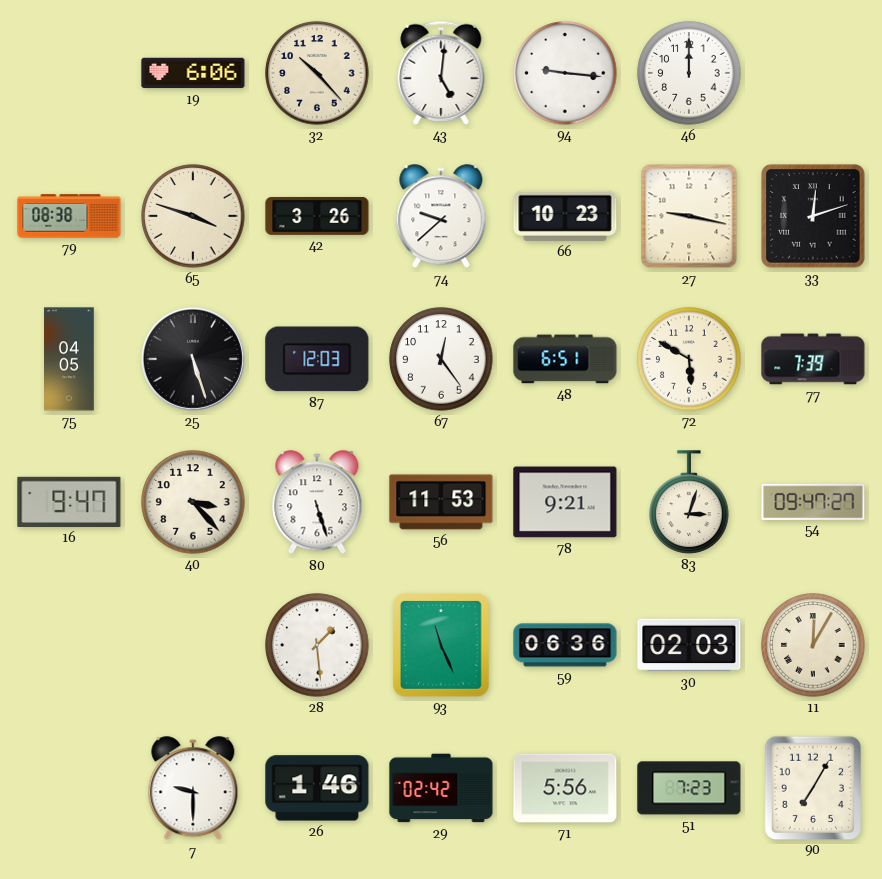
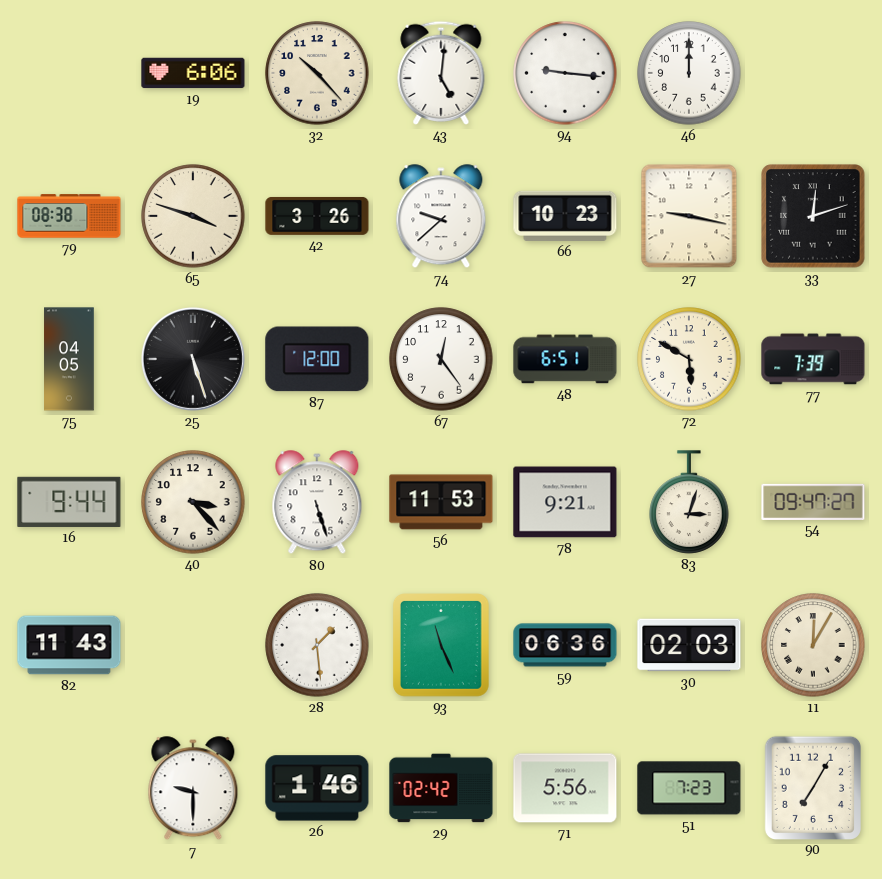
87: 12:03 -> 12:00 (317, 359)
16: 9:47 -> 9:44 (69, 502)
82: none -> 11:43 (69, 645)
